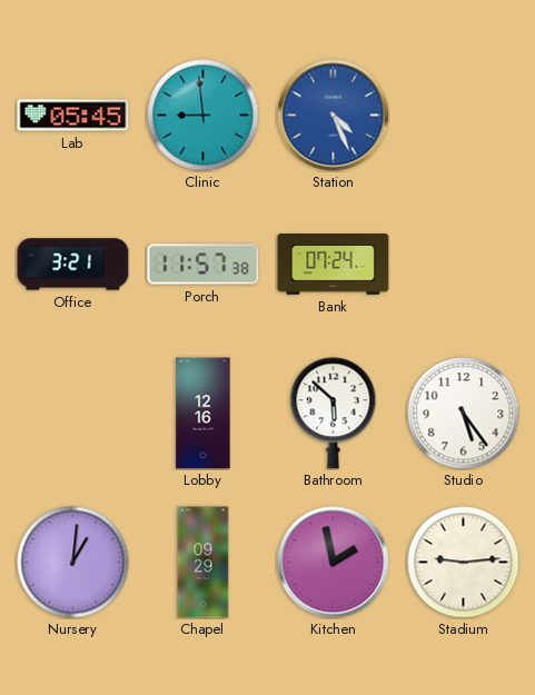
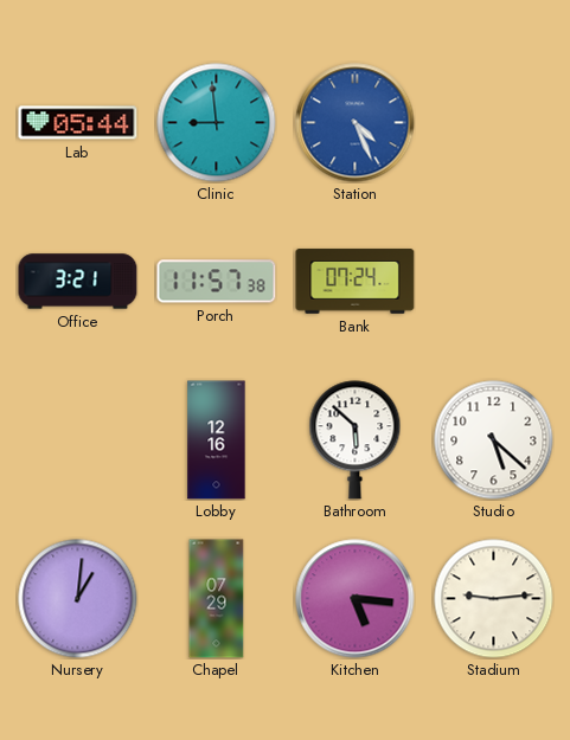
Lab: 05:45 -> 05:44 (78, 123)
Studio: 5:24 -> 5:22 (494, 440)
Chapel: 09:29 -> 07:29 (217, 599)
Kitchen: 1:58 -> 5:16 (356, 599)
